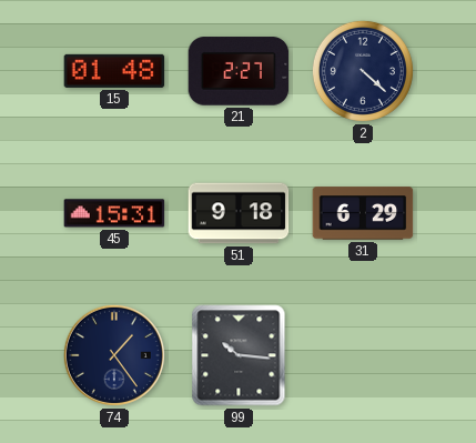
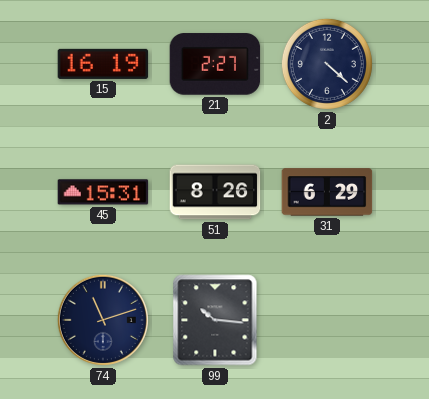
15: 01:48 -> 16:19 (103, 64)
51: 9:18 -> 8:26 (215, 192)
74: 1:24 -> 11:12 (103, 320)
